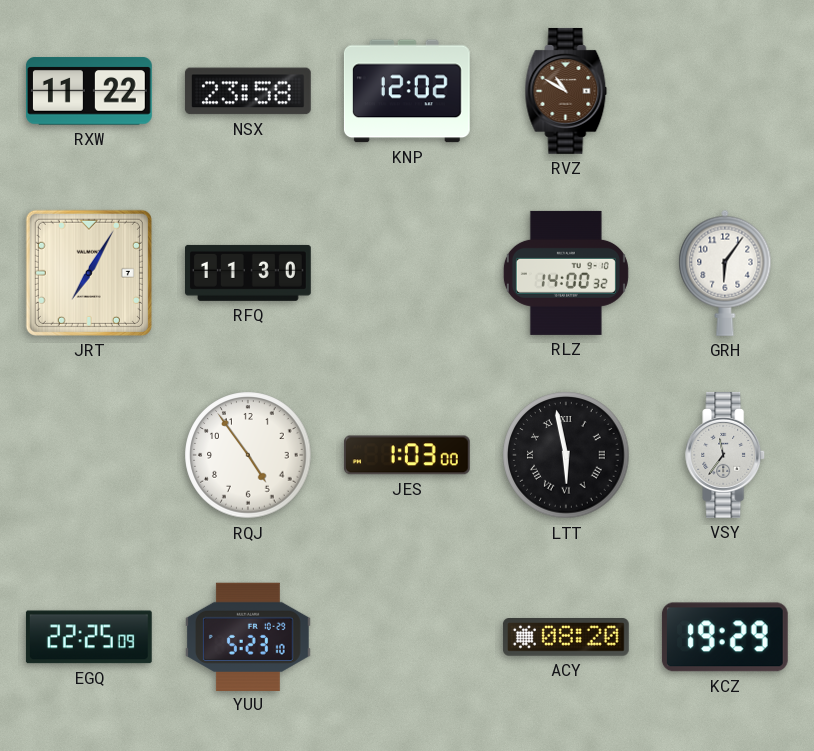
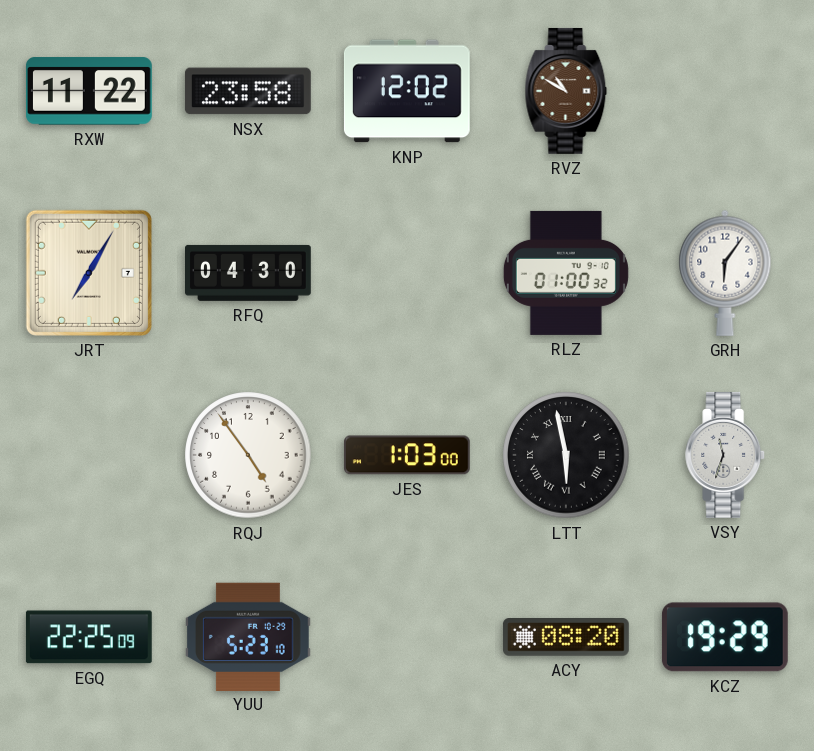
RFQ: 11:30 -> 04:30 (249, 273)
RLZ: 14:00 -> 01:00 (566, 273)
VSY: 11:36 -> 11:33 (726, 455)
